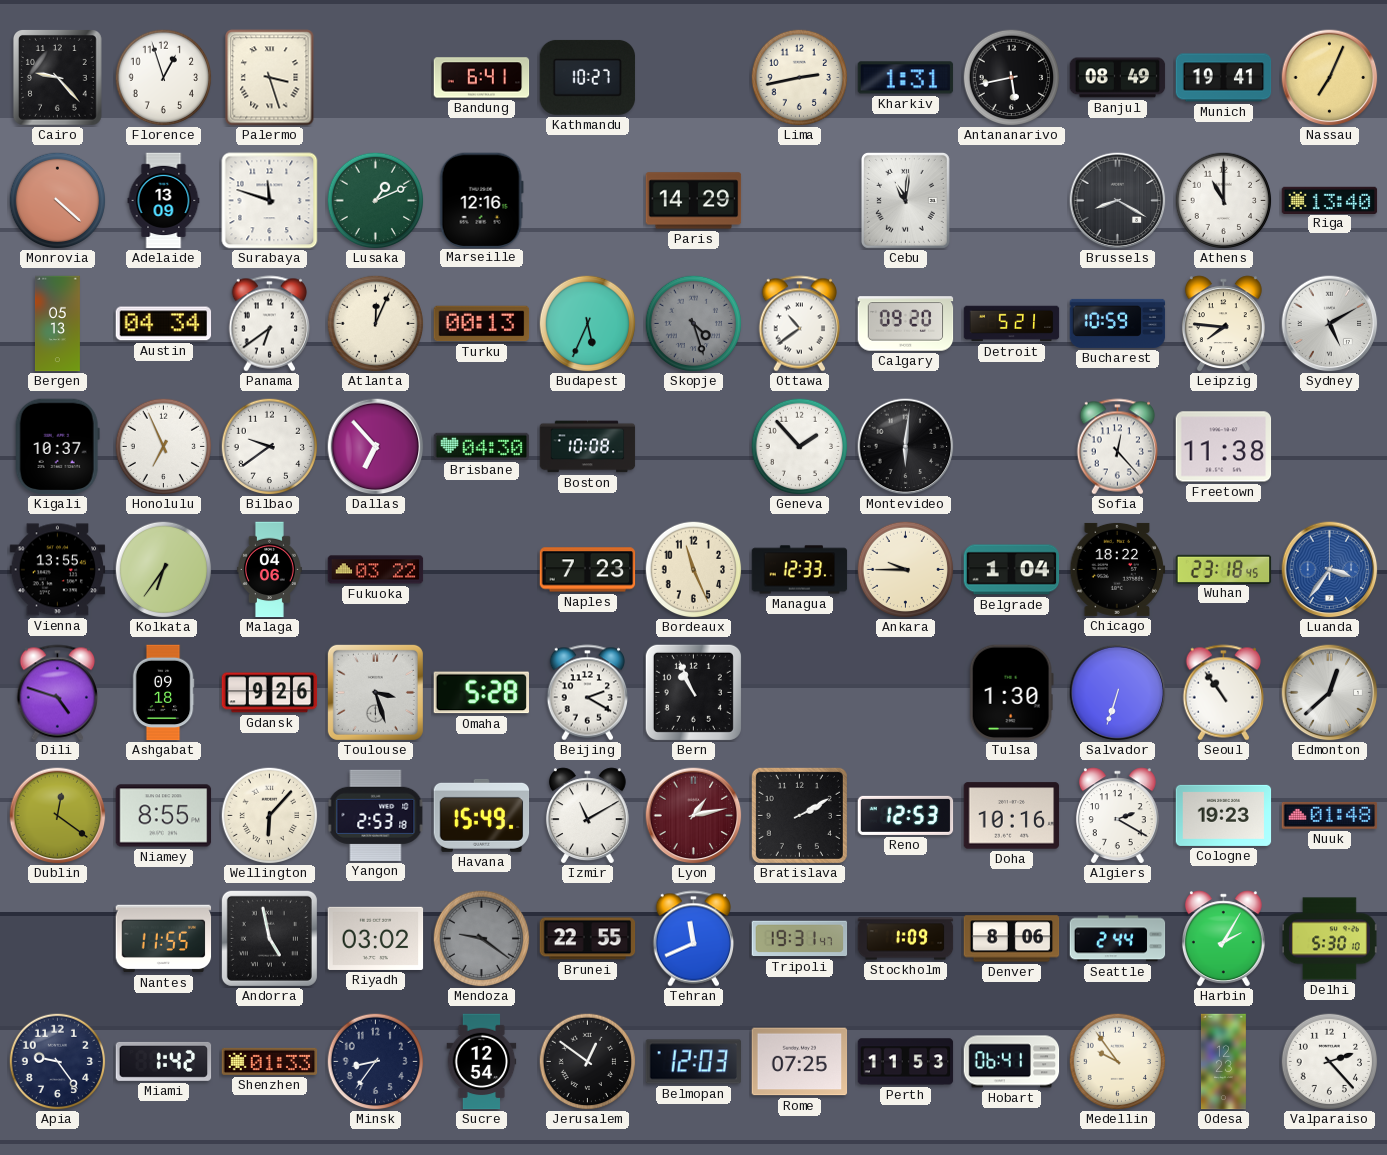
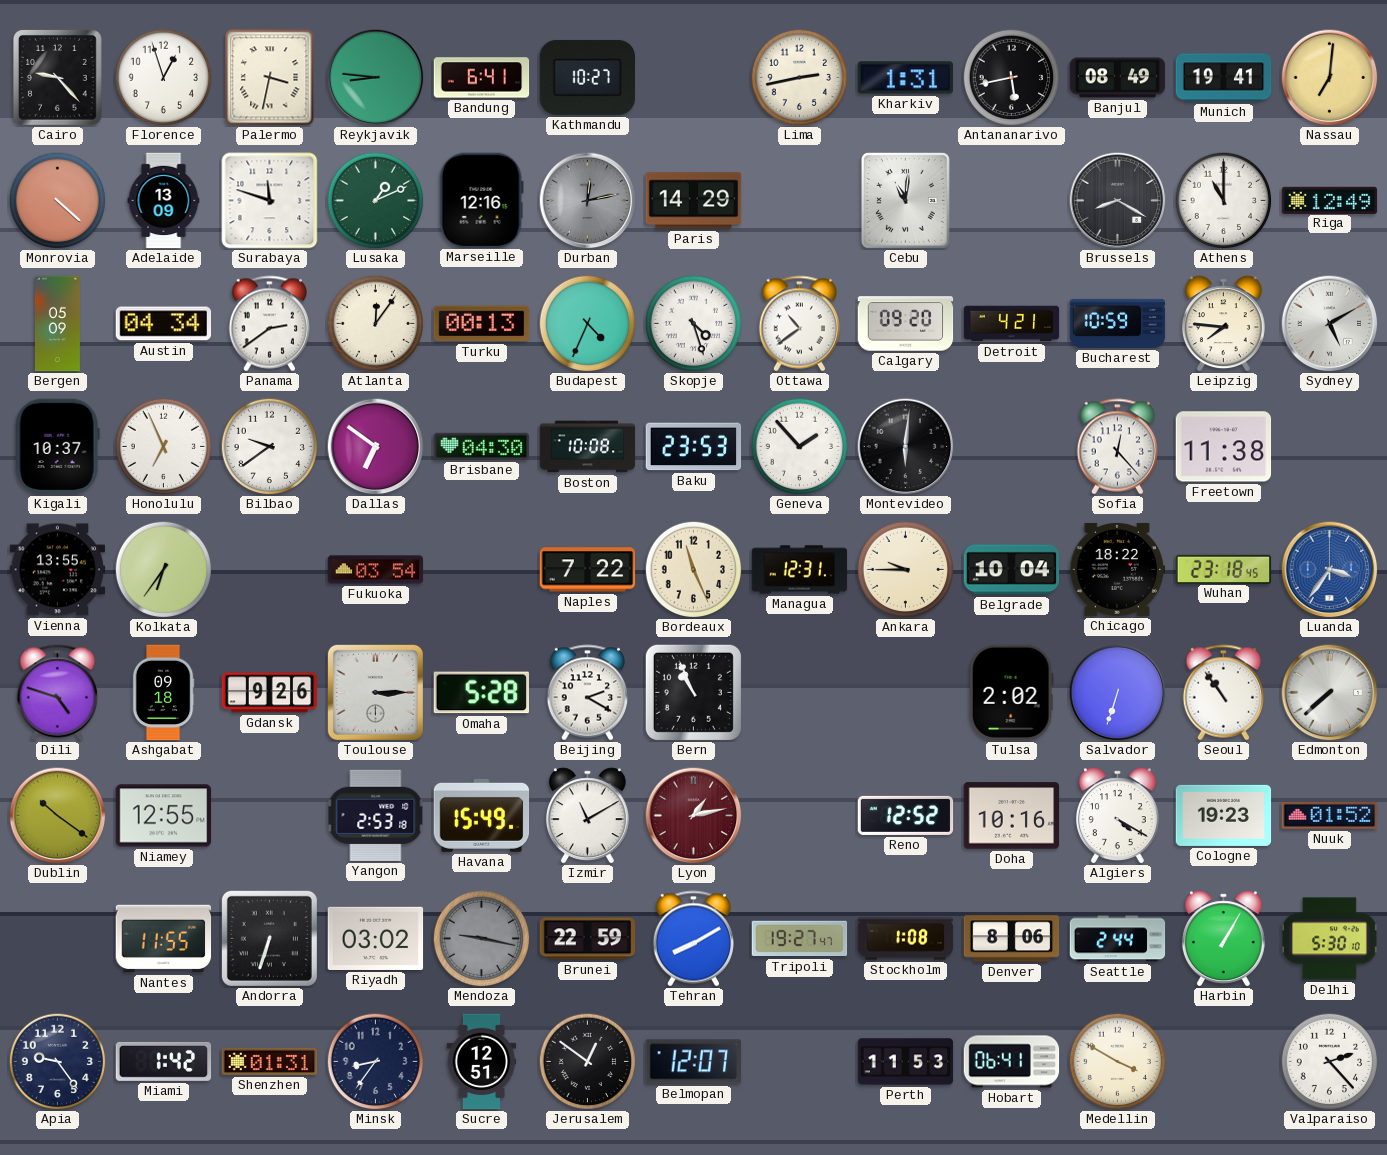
Palermo: 3:27 -> 3:32 (270, 78)
Reykjavik: none -> 8:46 (376, 78)
Nassau: 7:04 -> 7:01 (1330, 78)
Durban: none -> 12:13 (588, 201)
Riga: 13:40 -> 12:49 (1330, 200)
Bergen: 05:13 -> 05:09 (57, 324)
Panama: 6:39 -> 2:39 (270, 324)
Atlanta: 12:04 -> 12:06 (375, 323)
Budapest: 5:34 -> 4:34 (587, 323)
Skopje dial: grey -> white (693, 323)
Detroit: 5:21 -> 4:21 (1012, 324)
Dallas: 6:53 -> 6:51 (376, 447)
Baku: none -> 23:53 (694, 447)
Malaga: 04:06 -> none (269, 570)
Fukuoka: 03:22 -> 03:54 (376, 570)
Naples: 7:23 -> 7:22 (588, 570)
Managua: 12:33 -> 12:31 (800, 570)
Belgrade: 1:04 -> 10:04 (1012, 570)
Toulouse: 3:27 -> 3:15 (375, 692)
Tulsa: 1:30 -> 2:02 (1011, 693)
Edmonton: 12:38 -> 7:38 (1330, 693)
Dublin: 12:21 -> 10:21 (58, 816)
Niamey: 8:55 -> 12:55 (164, 816)
Wellington: 6:07 -> none (269, 815)
Bratislava: 2:10 -> none (799, 815)
Reno: 12:53 -> 12:52 (906, 815)
Algiers: 2:20 -> 4:20 (1117, 816)
Nuuk: 01:48 -> 01:52 (1330, 815)
Andorra: 4:58 -> 6:33 (269, 938)
Mendoza: 9:21 -> 9:17 (481, 938)
Brunei: 22:55 -> 22:59 (588, 939)
Tehran: 11:41 -> 8:10 (694, 939)
Tripoli: 19:31 -> 19:27 (800, 939)
Stockholm: 1:09 -> 1:08 (906, 939)
Harbin: 2:05 -> 1:05 (1223, 939)
Shenzhen: 01:33 -> 01:31 (270, 1061)
Sucre: 12:54 -> 12:51 (482, 1062)
Belmopan: 12:03 -> 12:07 (694, 1062)
Rome: 07:25 -> none (800, 1062)
Medellin: 9:54 -> 3:50 (1117, 1061)
Odesa: 12:23 -> none (1223, 1062)
